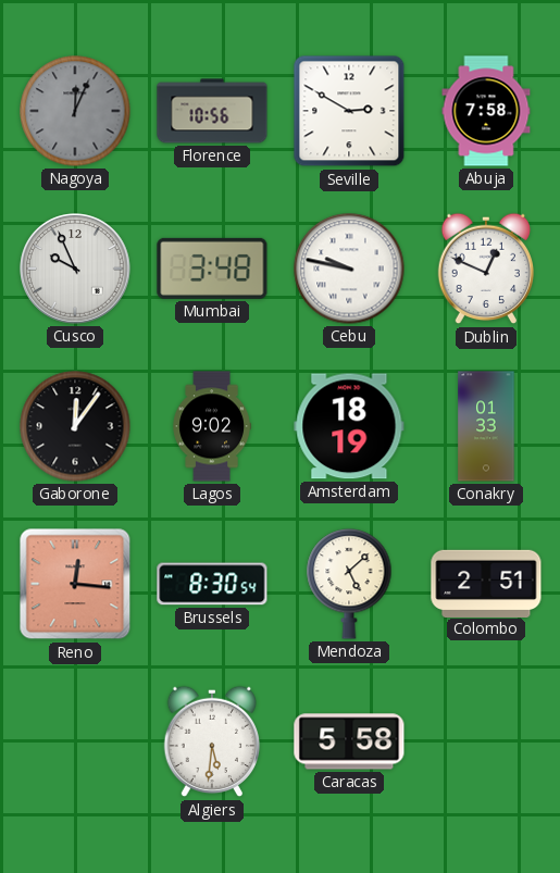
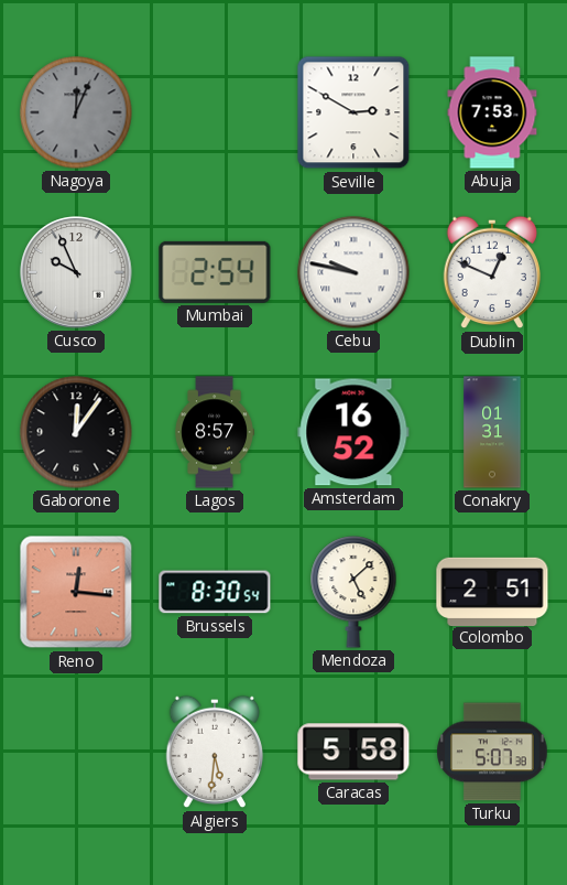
Florence: 10:56 -> none (212, 111)
Abuja: 7:58 -> 7:53 (492, 112)
Mumbai: 3:48 -> 2:54 (215, 272)
Lagos: 9:02 -> 8:57 (215, 432)
Amsterdam: 18:19 -> 16:52 (353, 432)
Conakry: 01:33 -> 01:31 (492, 432)
Turku: none -> 5:07 (492, 752)
